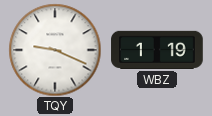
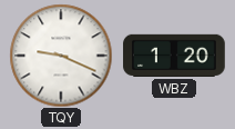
WBZ: 1:19 -> 1:20 (174, 56)
